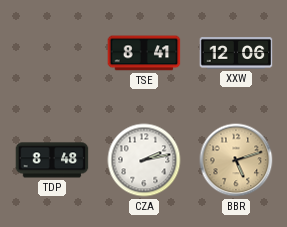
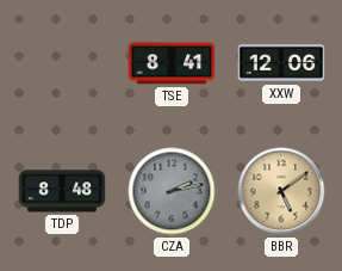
CZA dial: white -> grey (172, 191)
BBR: 5:12 -> 5:09 (281, 191)
